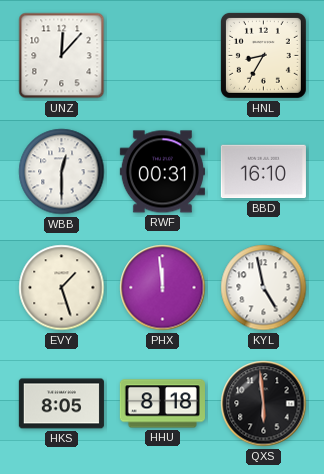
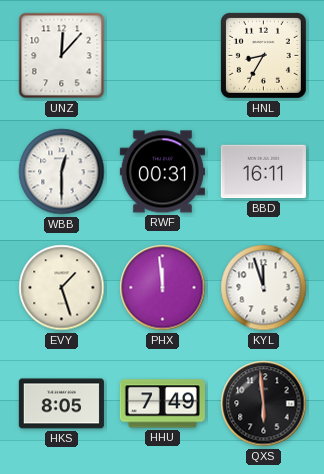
BBD: 16:10 -> 16:11 (263, 172)
KYL: 4:58 -> 11:57 (264, 288)
HHU: 8:18 -> 7:49 (162, 404)
